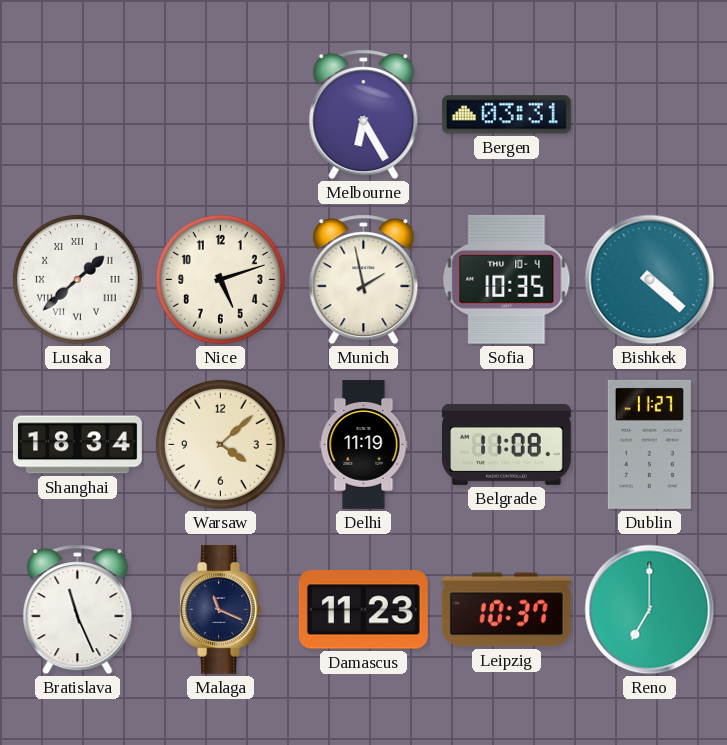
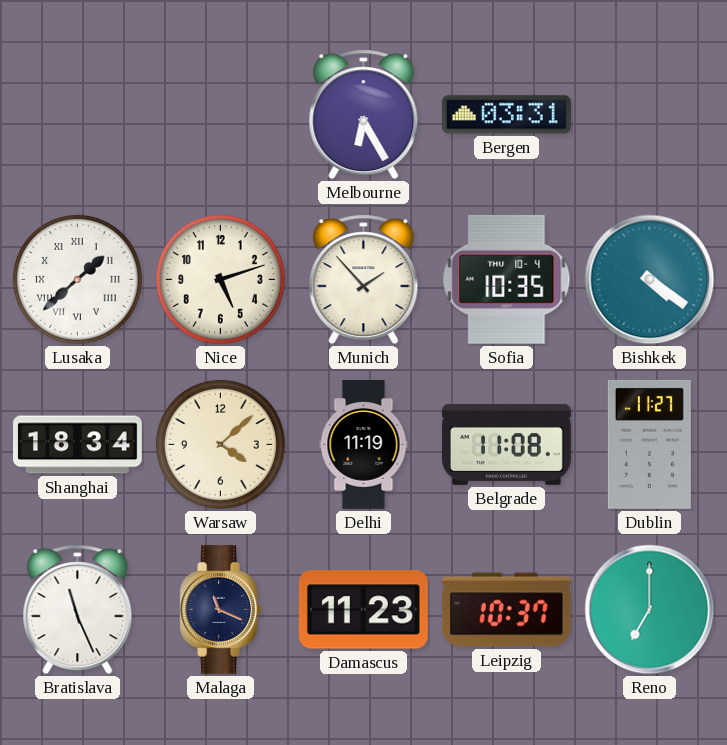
Munich: 1:58 -> 1:53 (364, 280)
Bishkek: 4:22 -> 4:21 (650, 280)
